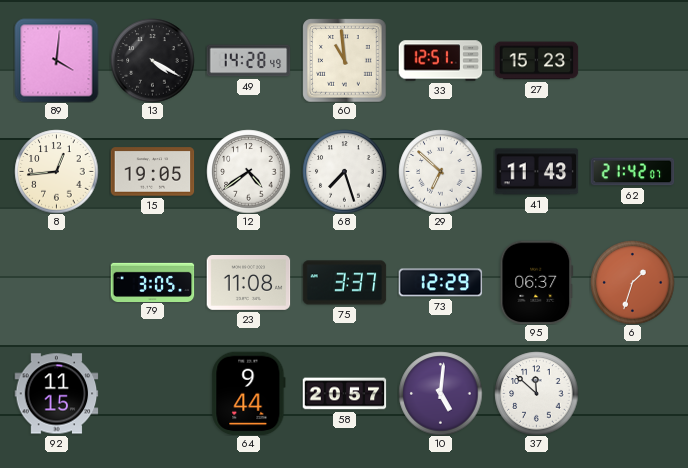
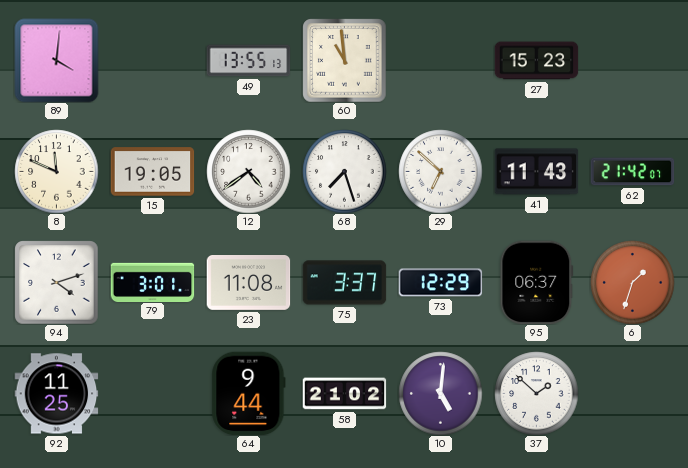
13: 4:20 -> none (152, 60)
49: 14:28 -> 13:55 (248, 61)
33: 12:51 -> none (440, 61)
8: 12:44 -> 11:49 (56, 171)
94: none -> 4:12 (56, 282)
79: 3:05 -> 3:01 (152, 282)
92: 11:15 -> 11:25 (56, 394)
58: 20:57 -> 21:02 (344, 394)
37: 11:52 -> 1:52 (536, 393)
